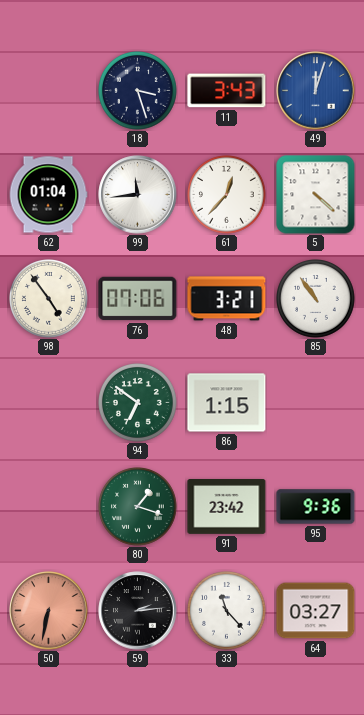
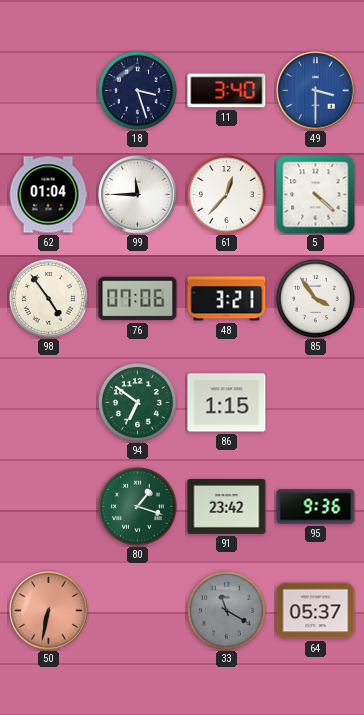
11: 3:43 -> 3:40 (227, 91)
49: 12:03 -> 3:30 (316, 91)
99: 11:44 -> 11:45 (138, 195)
85: 10:54 -> 3:54 (316, 299)
59: 2:14 -> none (138, 611)
33: 11:23 -> 11:20 (227, 611)
33 dial: white -> grey (227, 611)
64: 03:27 -> 05:37 (316, 611)
